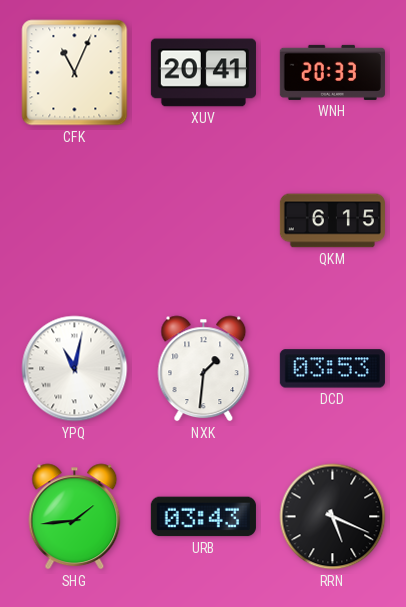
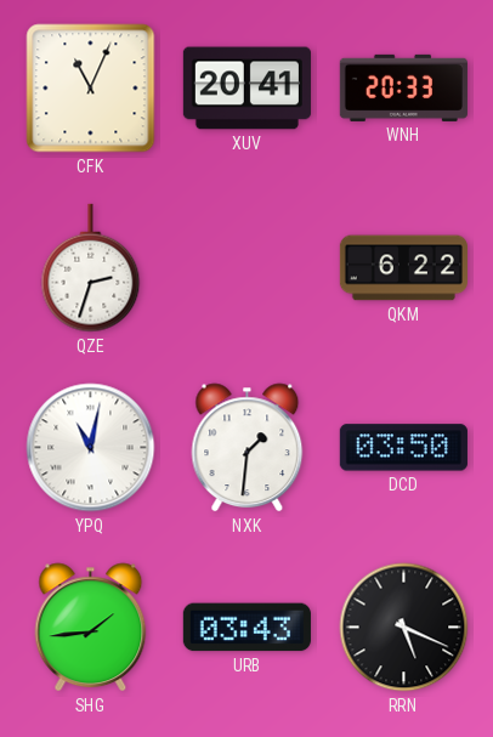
QZE: none -> 2:33 (91, 268)
QKM: 6:15 -> 6:22 (403, 268)
DCD: 03:53 -> 03:50 (403, 448)
